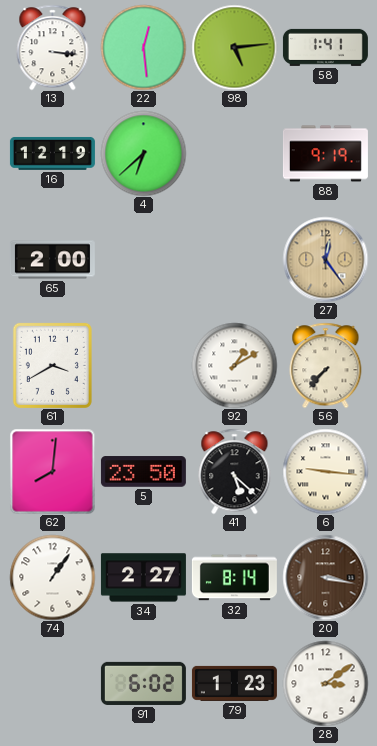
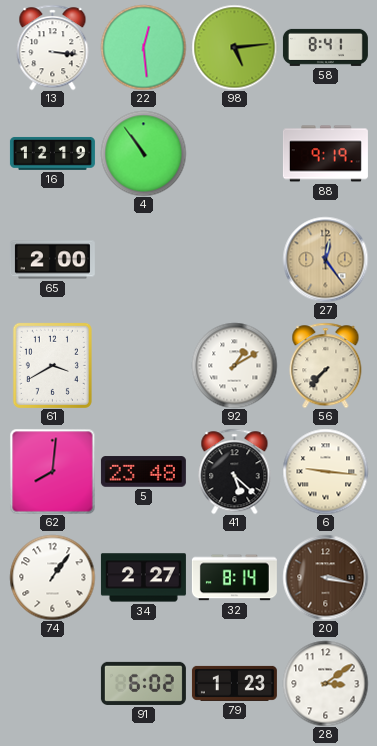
58: 1:41 -> 8:41 (325, 47)
4: 6:38 -> 10:54 (143, 153)
5: 23:50 -> 23:48 (143, 472)
